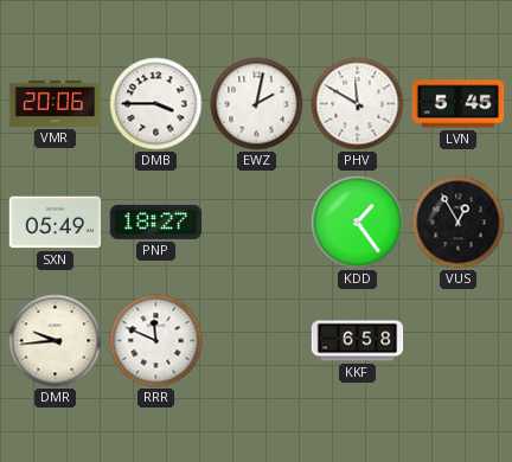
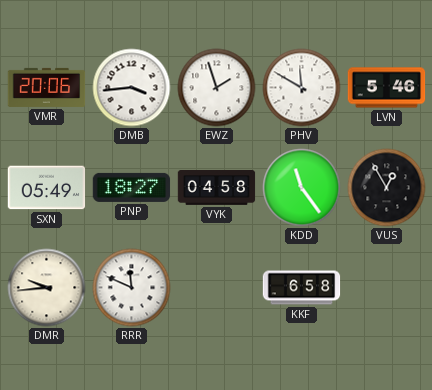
DMB: 3:45 -> 3:44 (132, 88)
EWZ: 2:02 -> 1:57 (217, 88)
LVN: 5:45 -> 5:46 (387, 88)
VYK: none -> 04:58 (217, 188)
KDD: 1:24 -> 11:24 (302, 188)
